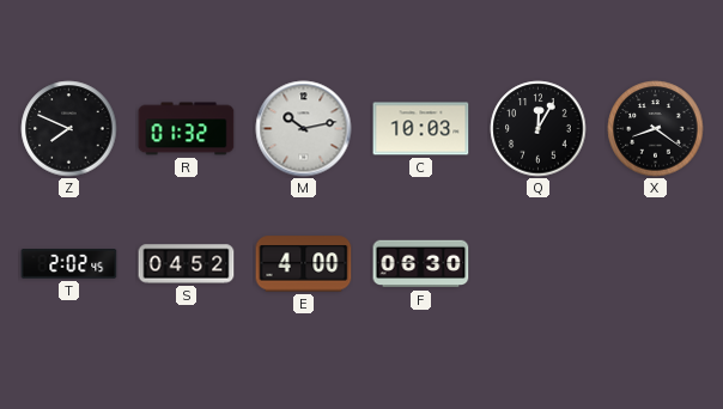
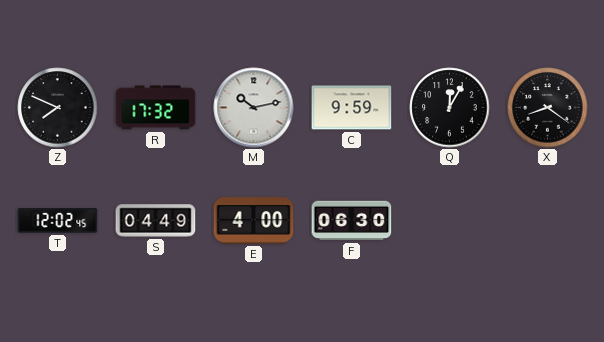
R: 01:32 -> 17:32 (156, 108)
C: 10:03 -> 9:59 (352, 108)
T: 2:02 -> 12:02 (58, 221)
S: 04:52 -> 04:49 (156, 221)
